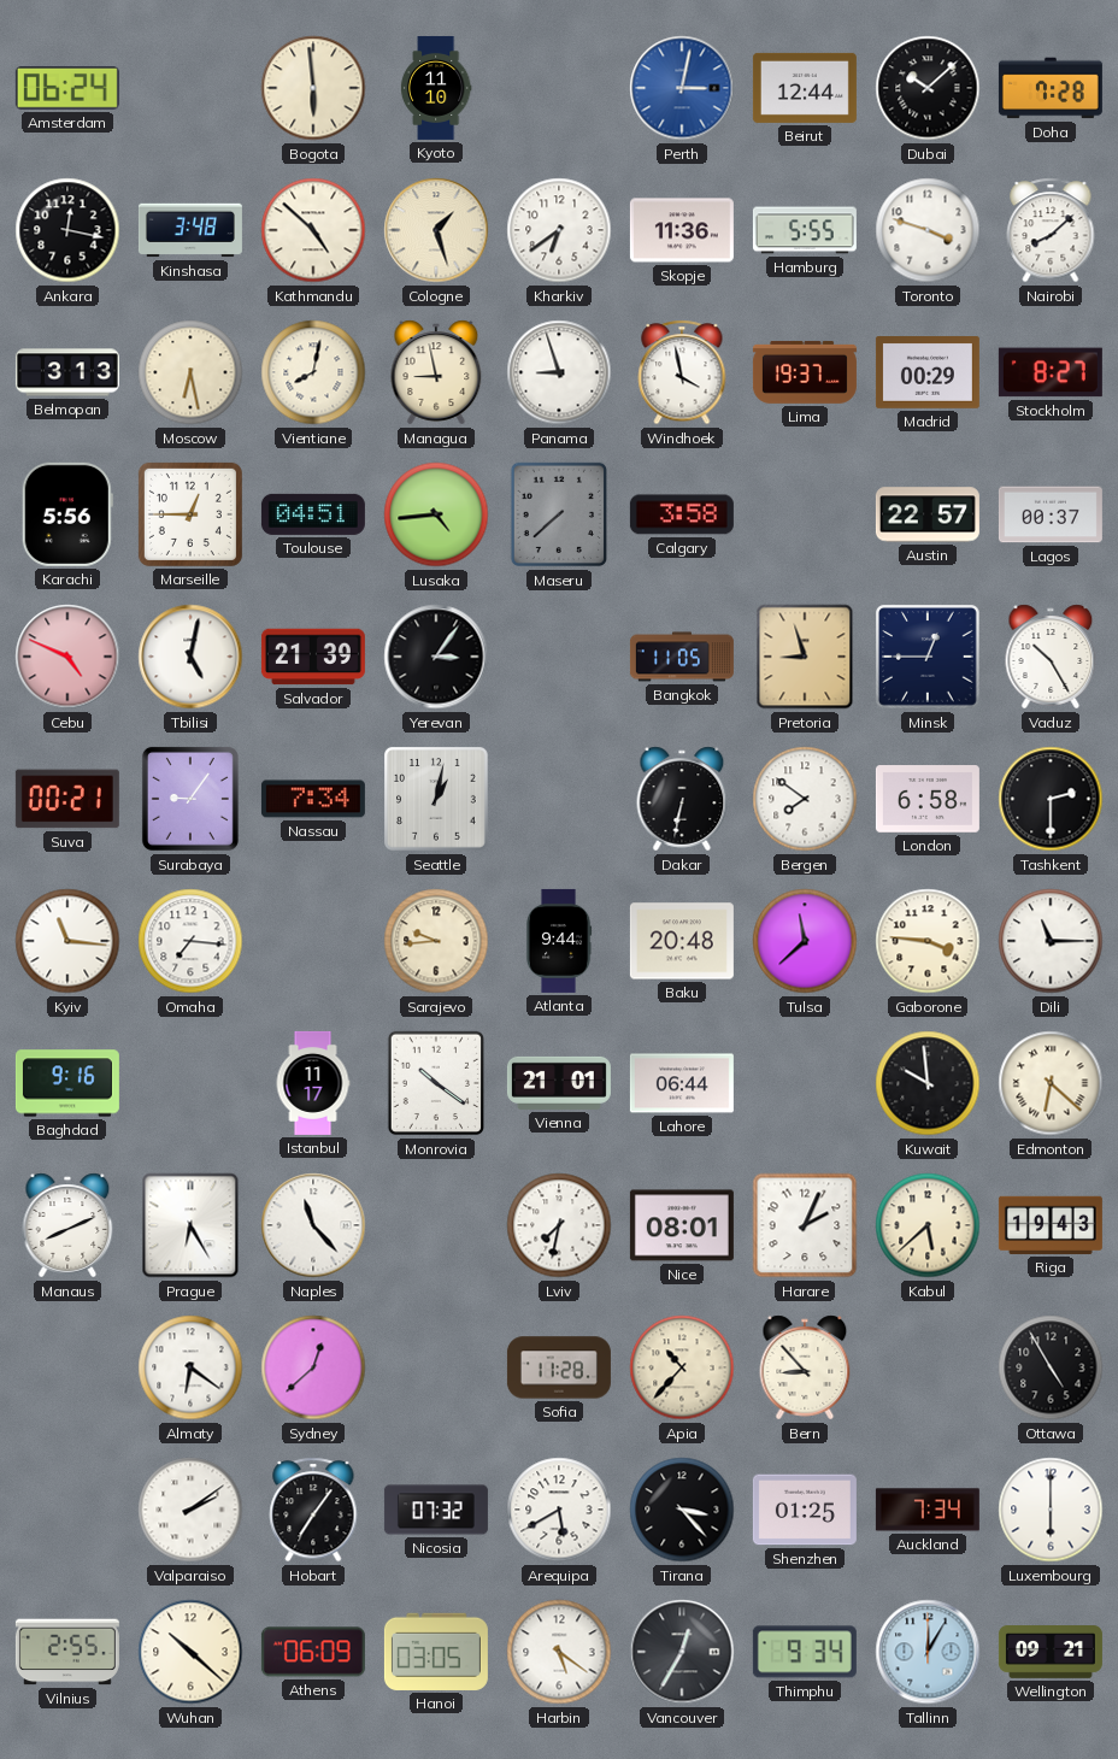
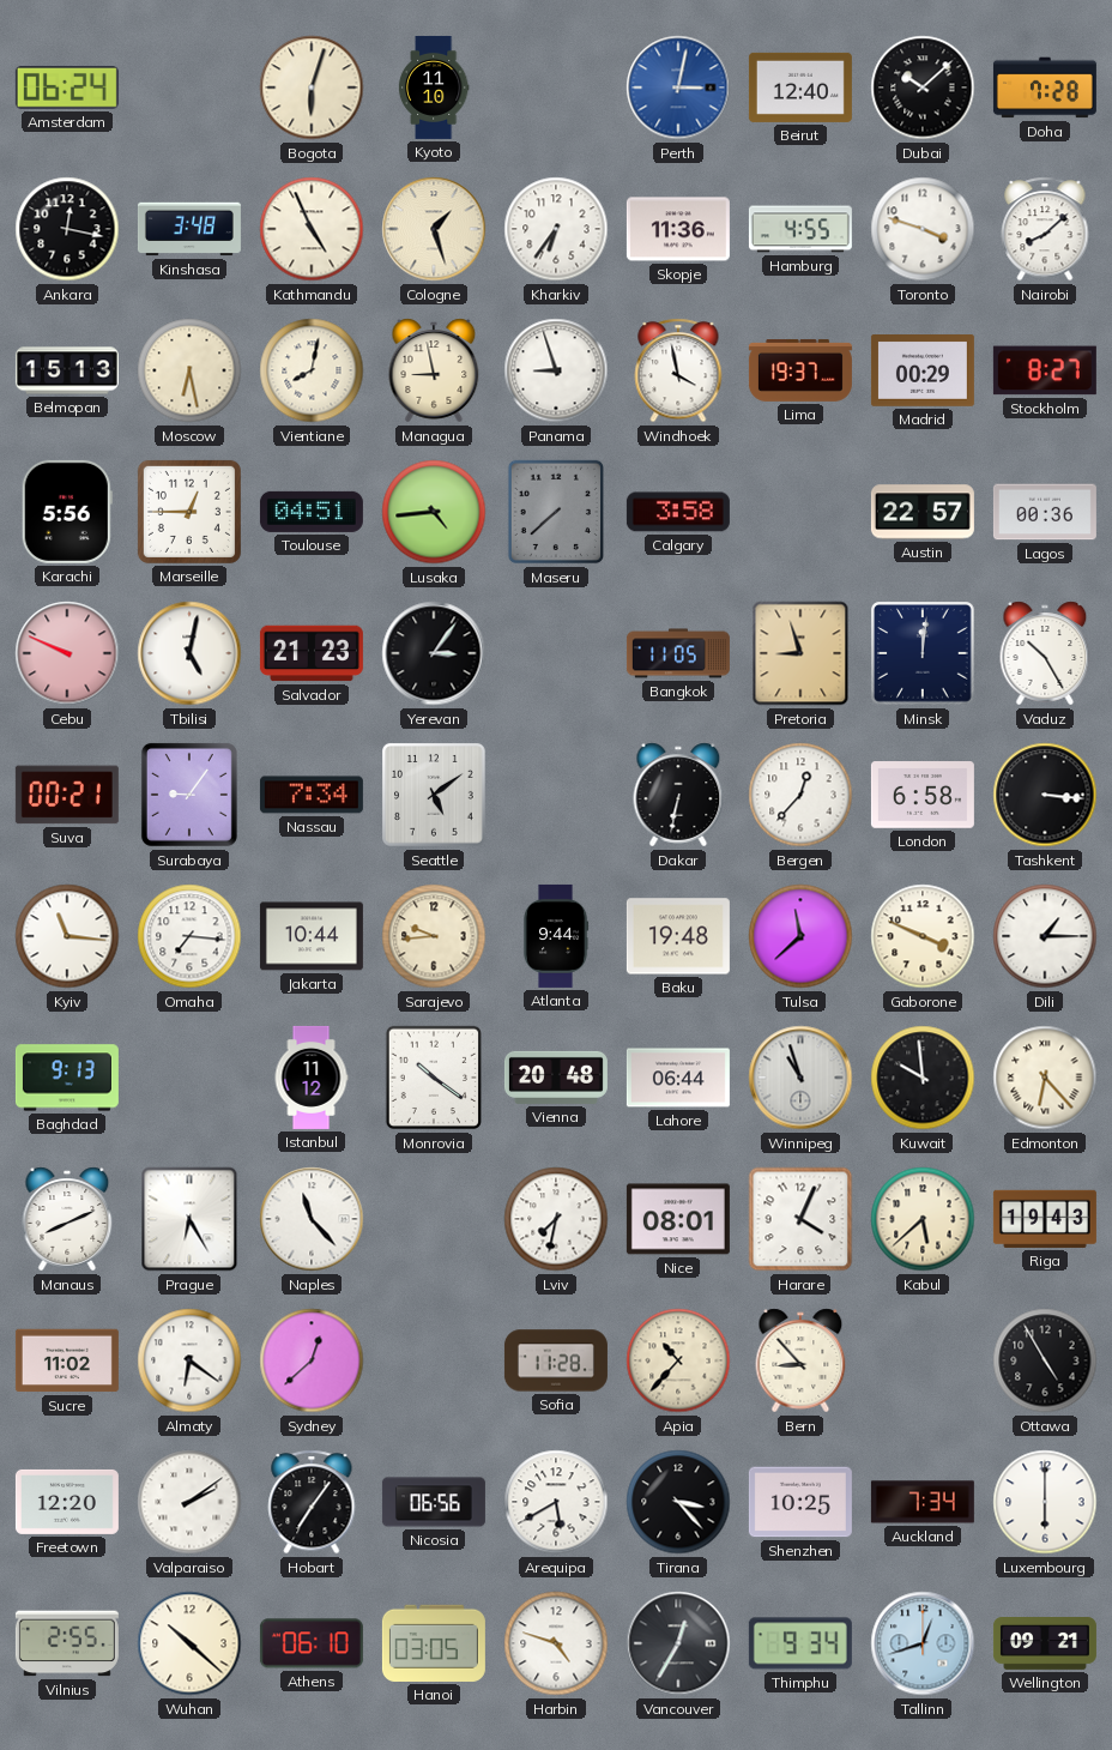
Bogota: 5:59 -> 6:03 (312, 87)
Beirut: 12:44 -> 12:40 (800, 87)
Kathmandu: 4:52 -> 4:56 (312, 229)
Kharkiv: 6:39 -> 6:36 (556, 229)
Hamburg: 5:55 -> 4:55 (800, 229)
Belmopan: 3:13 -> 15:13 (67, 370)
Lagos: 00:37 -> 00:36 (1045, 512)
Cebu: 4:49 -> 9:49 (67, 653)
Salvador: 21:39 -> 21:23 (312, 653)
Minsk: 12:45 -> 12:01 (924, 654)
Seattle: 1:02 -> 5:09 (435, 796)
Bergen: 7:51 -> 12:37 (800, 795)
Tashkent: 2:30 -> 3:16 (1045, 795)
Jakarta: none -> 10:44 (312, 936)
Baku: 20:48 -> 19:48 (678, 936)
Gaborone: 3:46 -> 3:49 (923, 936)
Dili: 11:15 -> 1:15 (1045, 936)
Baghdad: 9:16 -> 9:13 (67, 1078)
Istanbul: 11:17 -> 11:12 (312, 1078)
Vienna: 21:01 -> 20:48 (556, 1078)
Winnipeg: none -> 10:57 (800, 1078)
Edmonton: 6:22 -> 6:23 (1045, 1078)
Harare: 2:04 -> 4:04 (800, 1219)
Sucre: none -> 11:02 (67, 1360)
Freetown: none -> 12:20 (67, 1502)
Nicosia: 07:32 -> 06:56 (434, 1502)
Shenzhen: 01:25 -> 10:25 (800, 1502)
Athens: 06:09 -> 06:10 (312, 1643)
Harbin: 5:21 -> 4:48 (556, 1643)
Tallinn: 12:05 -> 12:42 (923, 1643)
